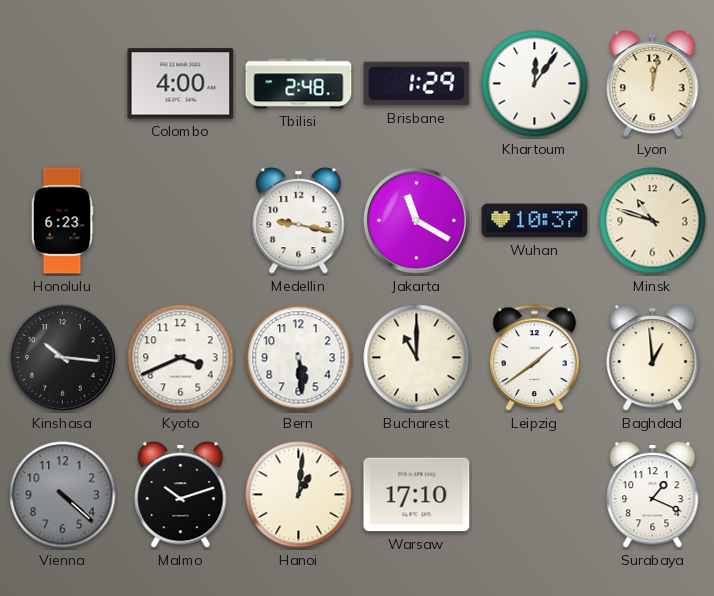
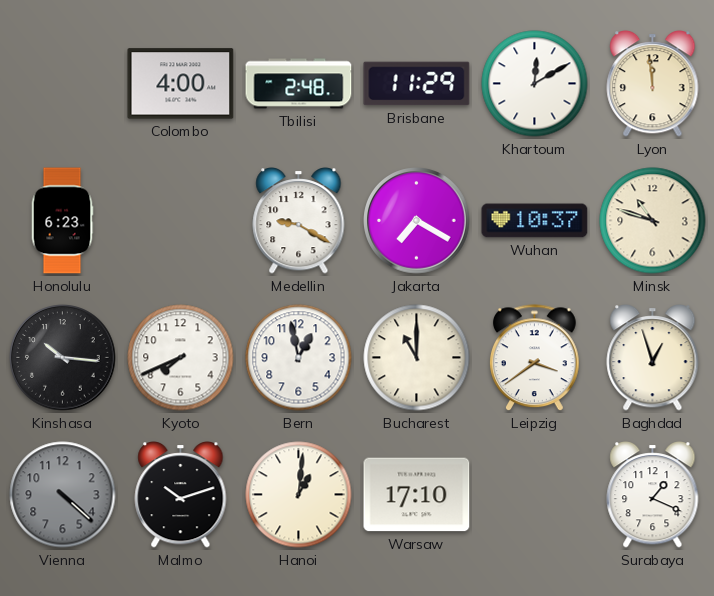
Brisbane: 1:29 -> 11:29 (417, 84)
Khartoum: 12:06 -> 12:10 (535, 84)
Lyon: 12:02 -> 11:59 (653, 84)
Medellin: 9:17 -> 9:20 (299, 221)
Jakarta: 11:20 -> 7:20 (417, 221)
Kyoto: 3:41 -> 7:41 (181, 358)
Bern: 5:29 -> 12:58 (299, 358)
Leipzig: 1:39 -> 3:39 (534, 358)
Baghdad: 12:59 -> 12:57 (653, 358)
